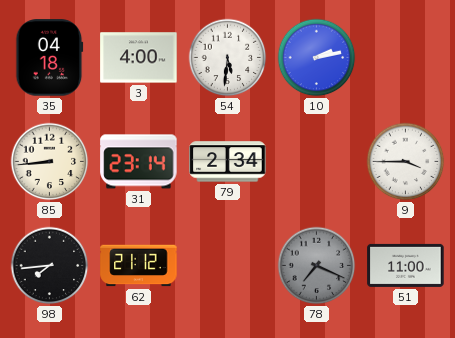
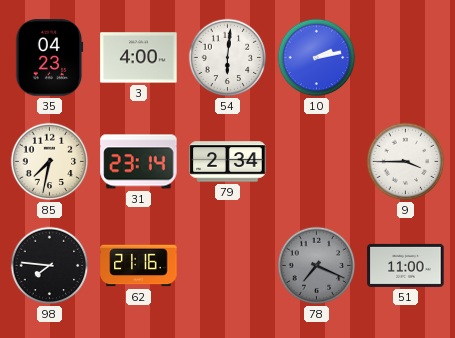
35: 04:18 -> 04:23 (50, 58)
54: 5:31 -> 6:01 (228, 58)
85: 8:44 -> 7:32 (50, 162)
98: 7:44 -> 7:46 (50, 266)
62: 21:12 -> 21:16 (139, 266)
